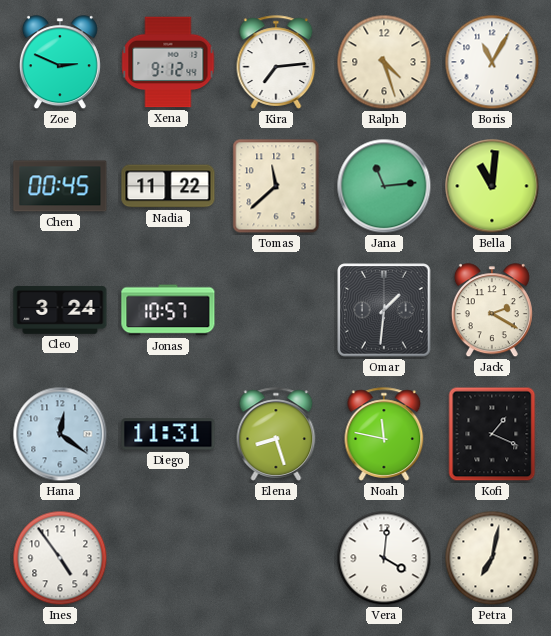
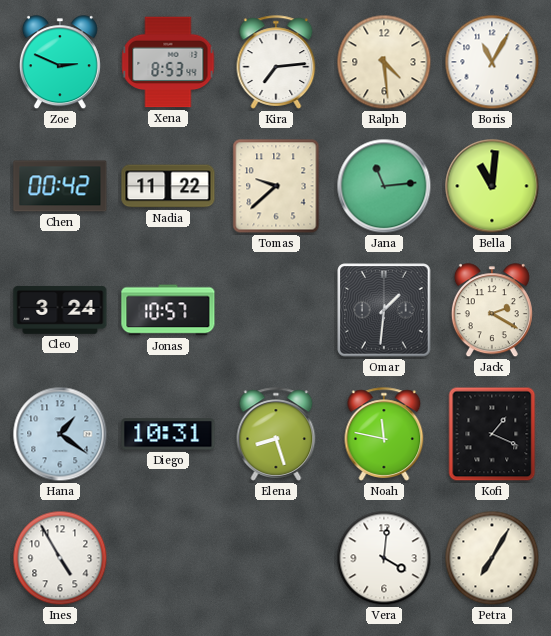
Xena: 9:12 -> 8:53 (168, 62)
Ralph: 4:27 -> 4:29 (384, 62)
Chen: 00:45 -> 00:42 (60, 186)
Tomas: 11:38 -> 9:38 (276, 186)
Hana: 12:21 -> 1:21 (60, 434)
Diego: 11:31 -> 10:31 (168, 434)
Ines: 4:54 -> 4:55 (60, 558)
Petra: 7:02 -> 7:05 (492, 558)
